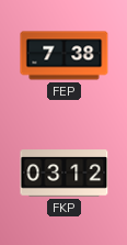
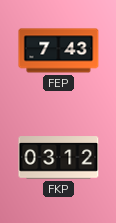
FEP: 7:38 -> 7:43 (59, 51)
